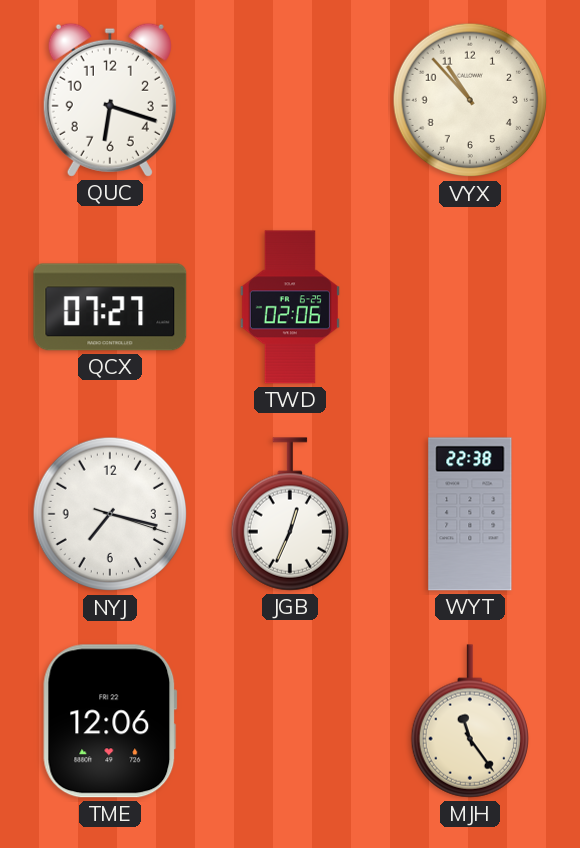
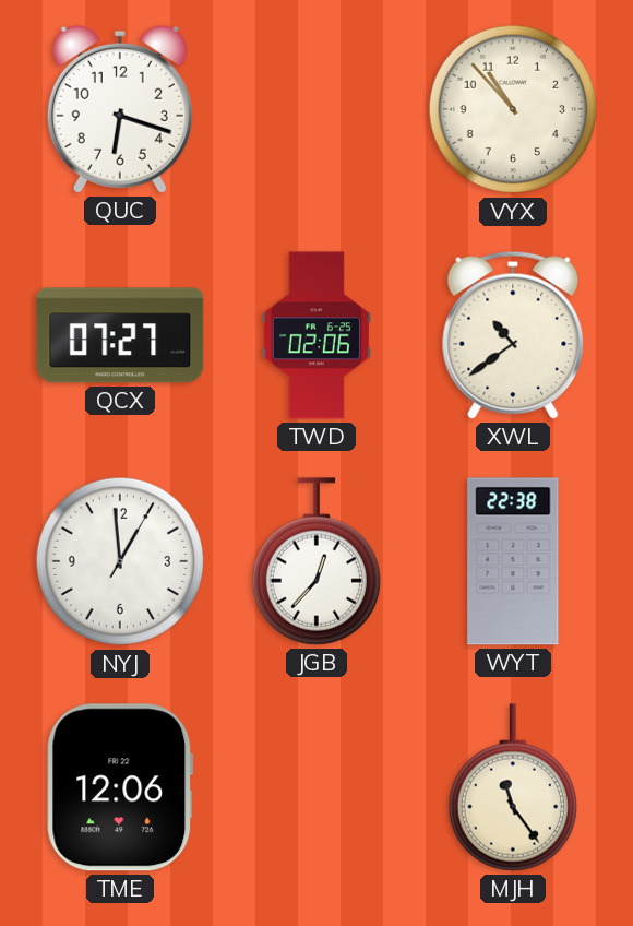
XWL: none -> 10:39 (513, 335)
NYJ: 7:17 -> 12:59 (120, 561)
JGB: 12:34 -> 12:37 (316, 561)
